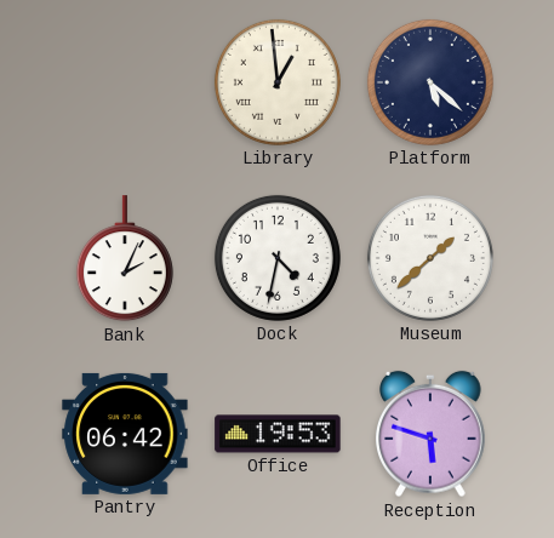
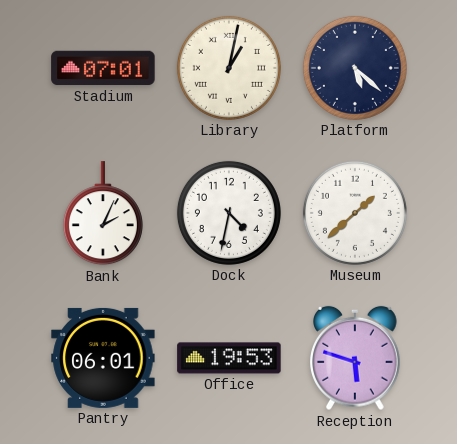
Stadium: none -> 07:01 (103, 68)
Library: 12:59 -> 1:02 (229, 68)
Pantry: 06:42 -> 06:01 (103, 358)
